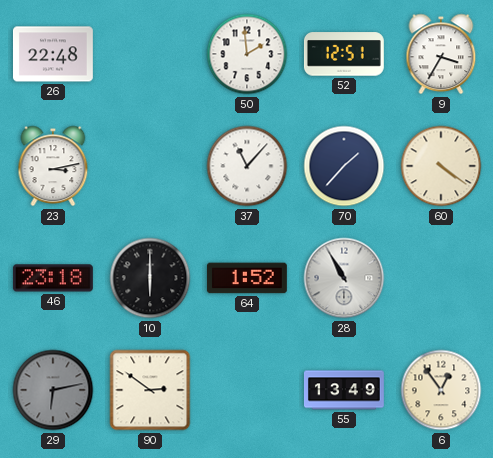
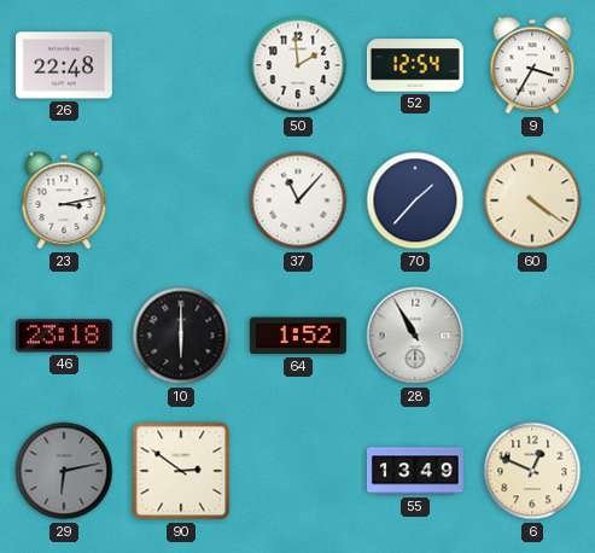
52: 12:51 -> 12:54 (415, 65)
6: 12:54 -> 12:49 (532, 471)
